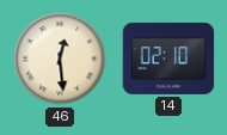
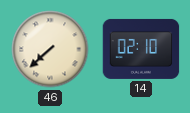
46: 12:29 -> 7:38 (50, 49)
